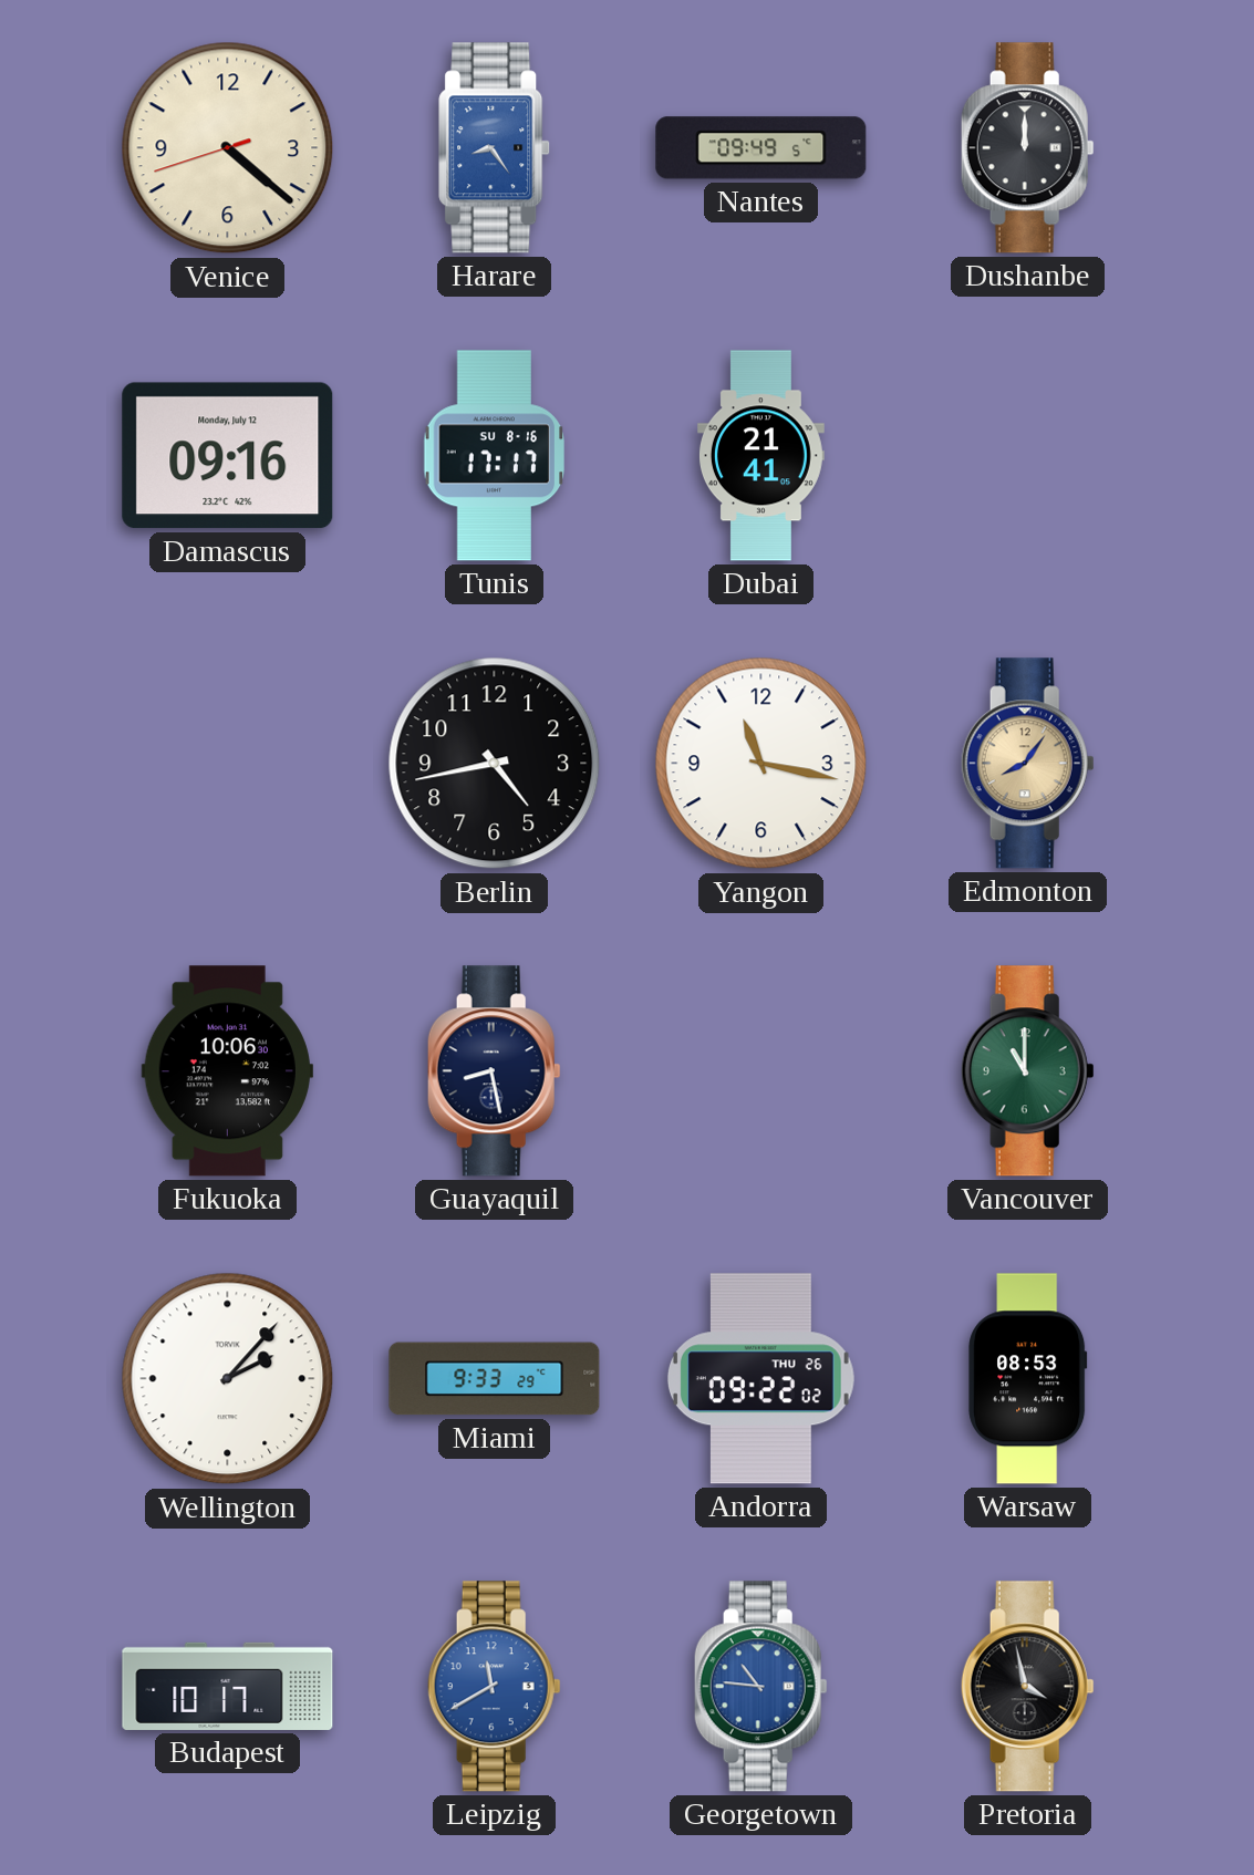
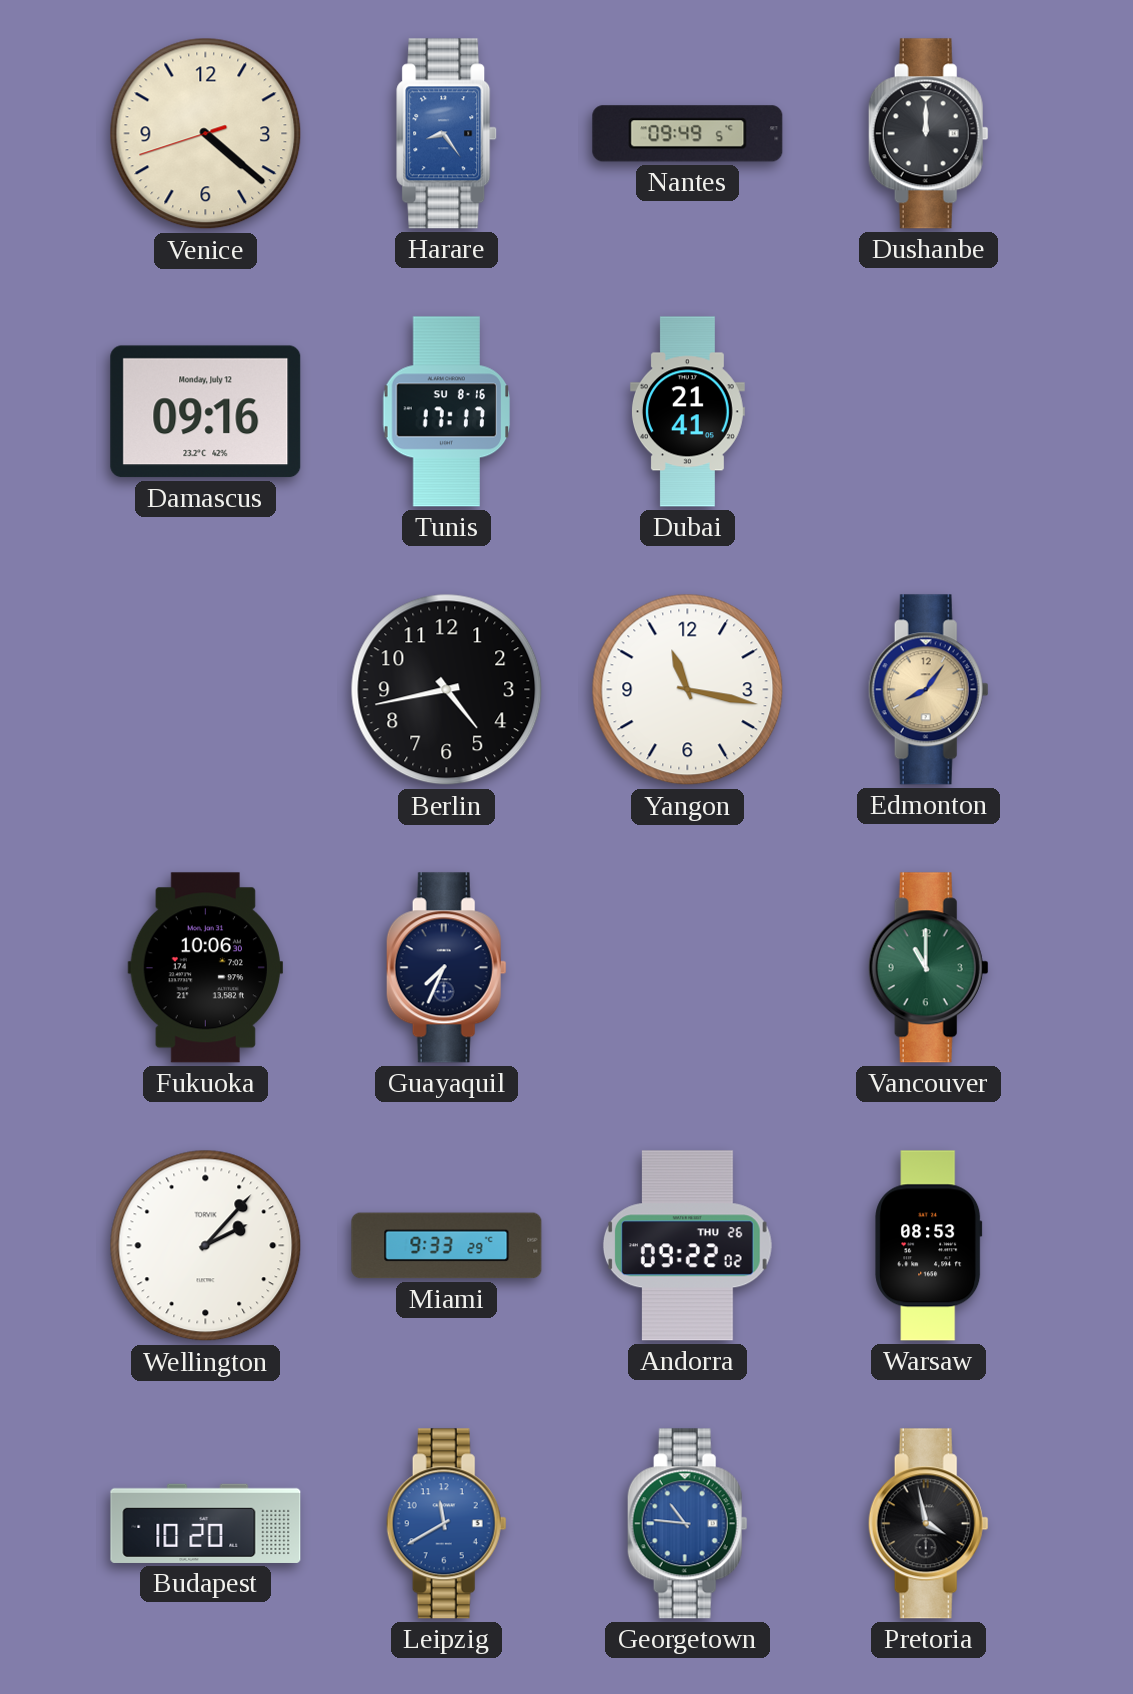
Guayaquil: 8:28 -> 7:34 (446, 968)
Budapest: 10:17 -> 10:20 (206, 1523)
